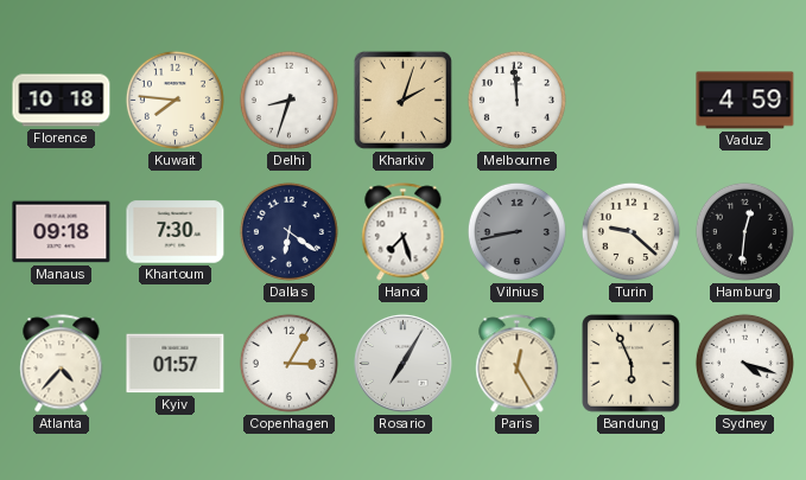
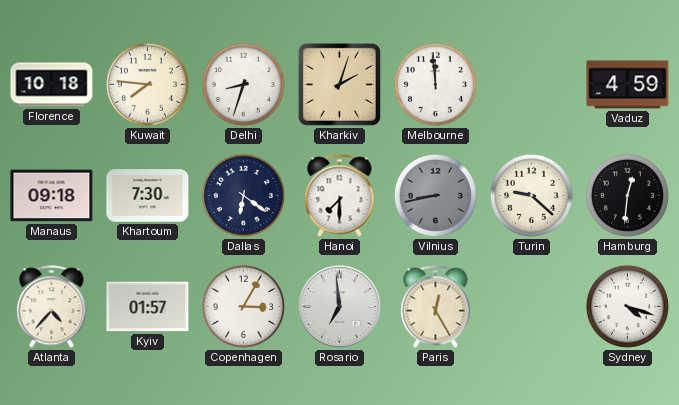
Hanoi: 7:27 -> 7:30 (340, 196)
Rosario: 7:05 -> 6:59 (339, 306)
Bandung: 5:56 -> none (632, 364)
